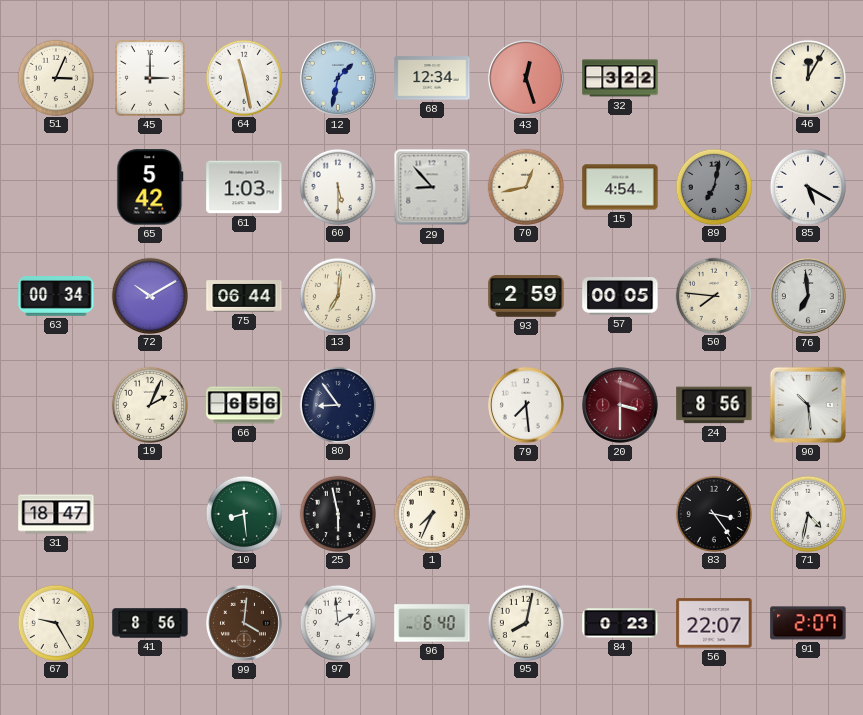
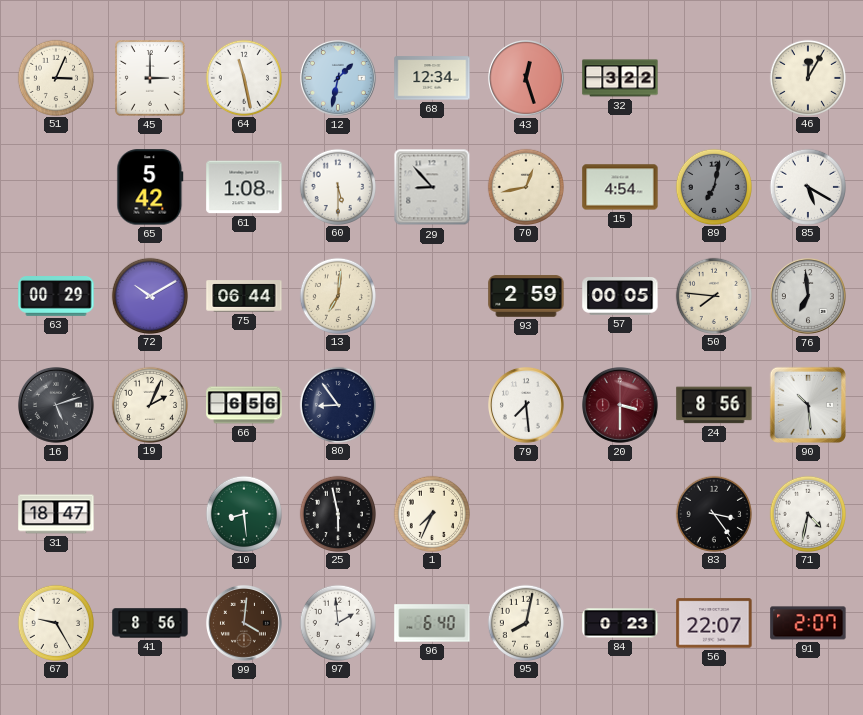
61: 1:03 -> 1:08 (244, 187)
63: 00:34 -> 00:29 (56, 297)
16: none -> 5:12 (57, 406)
